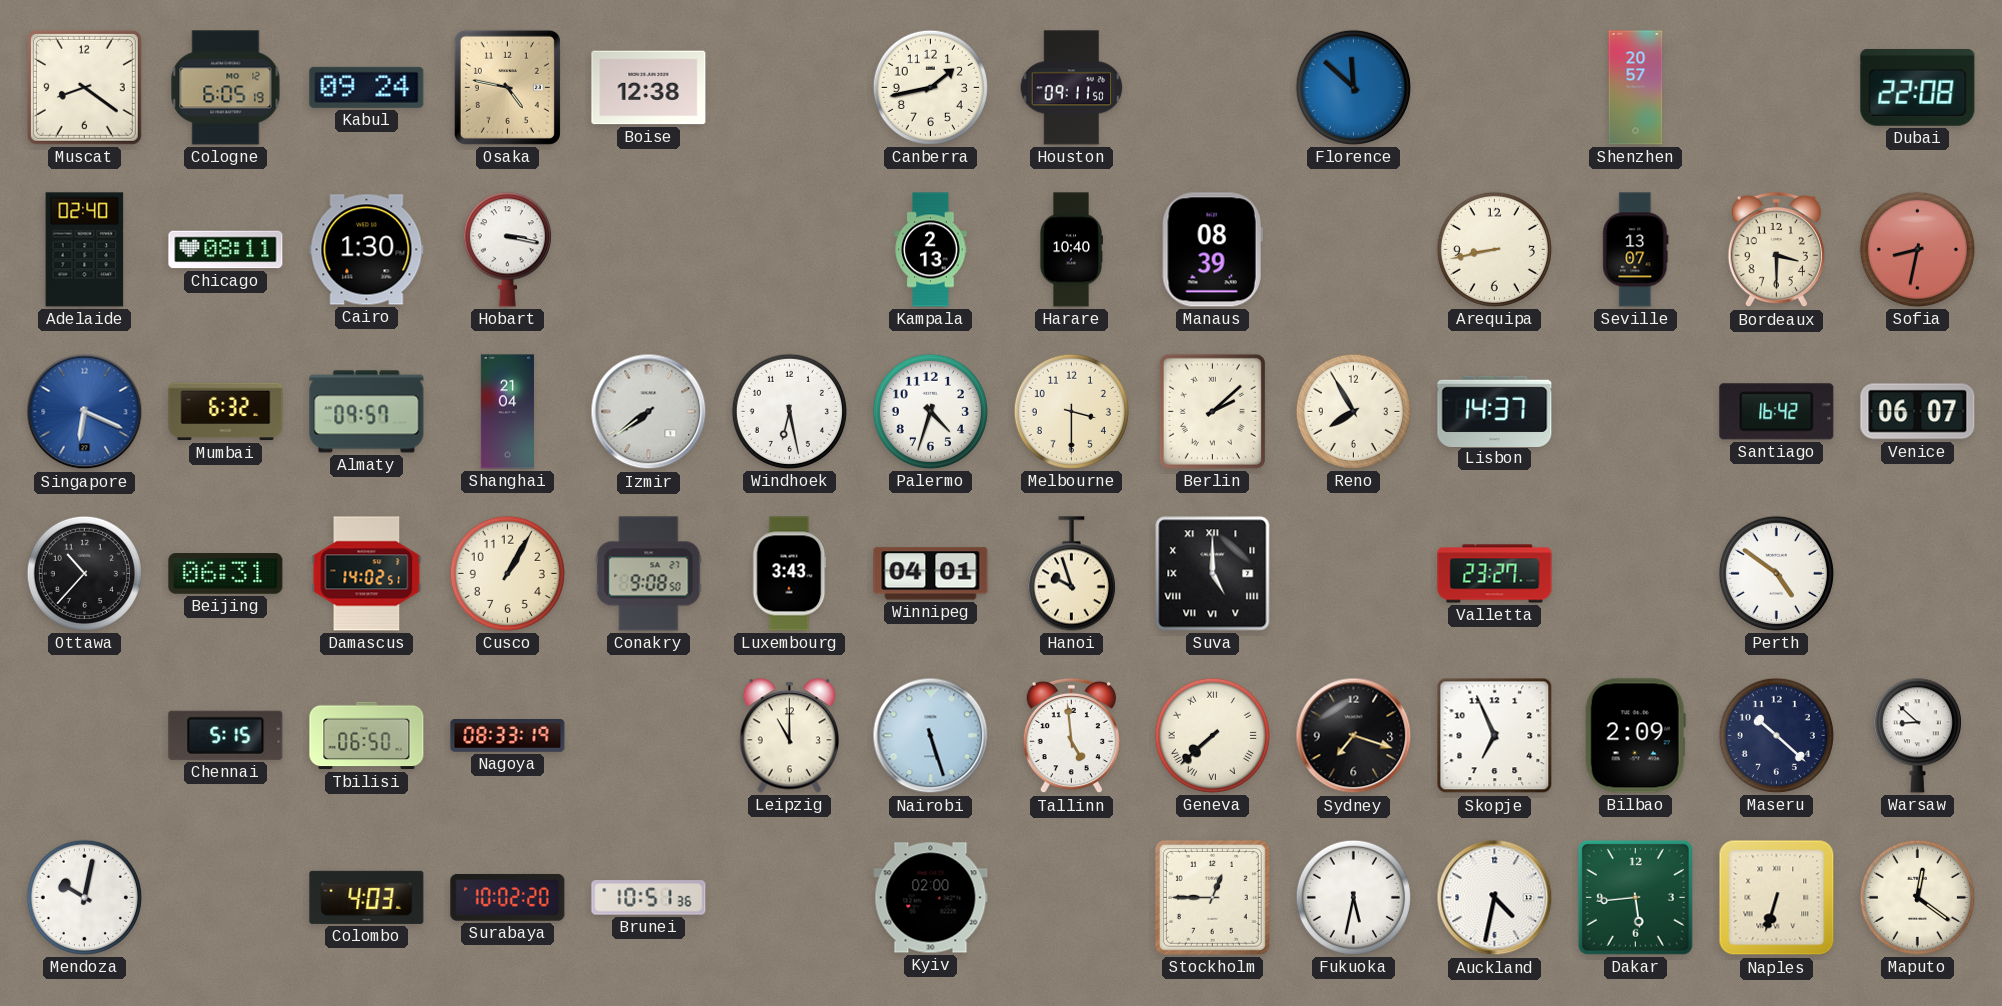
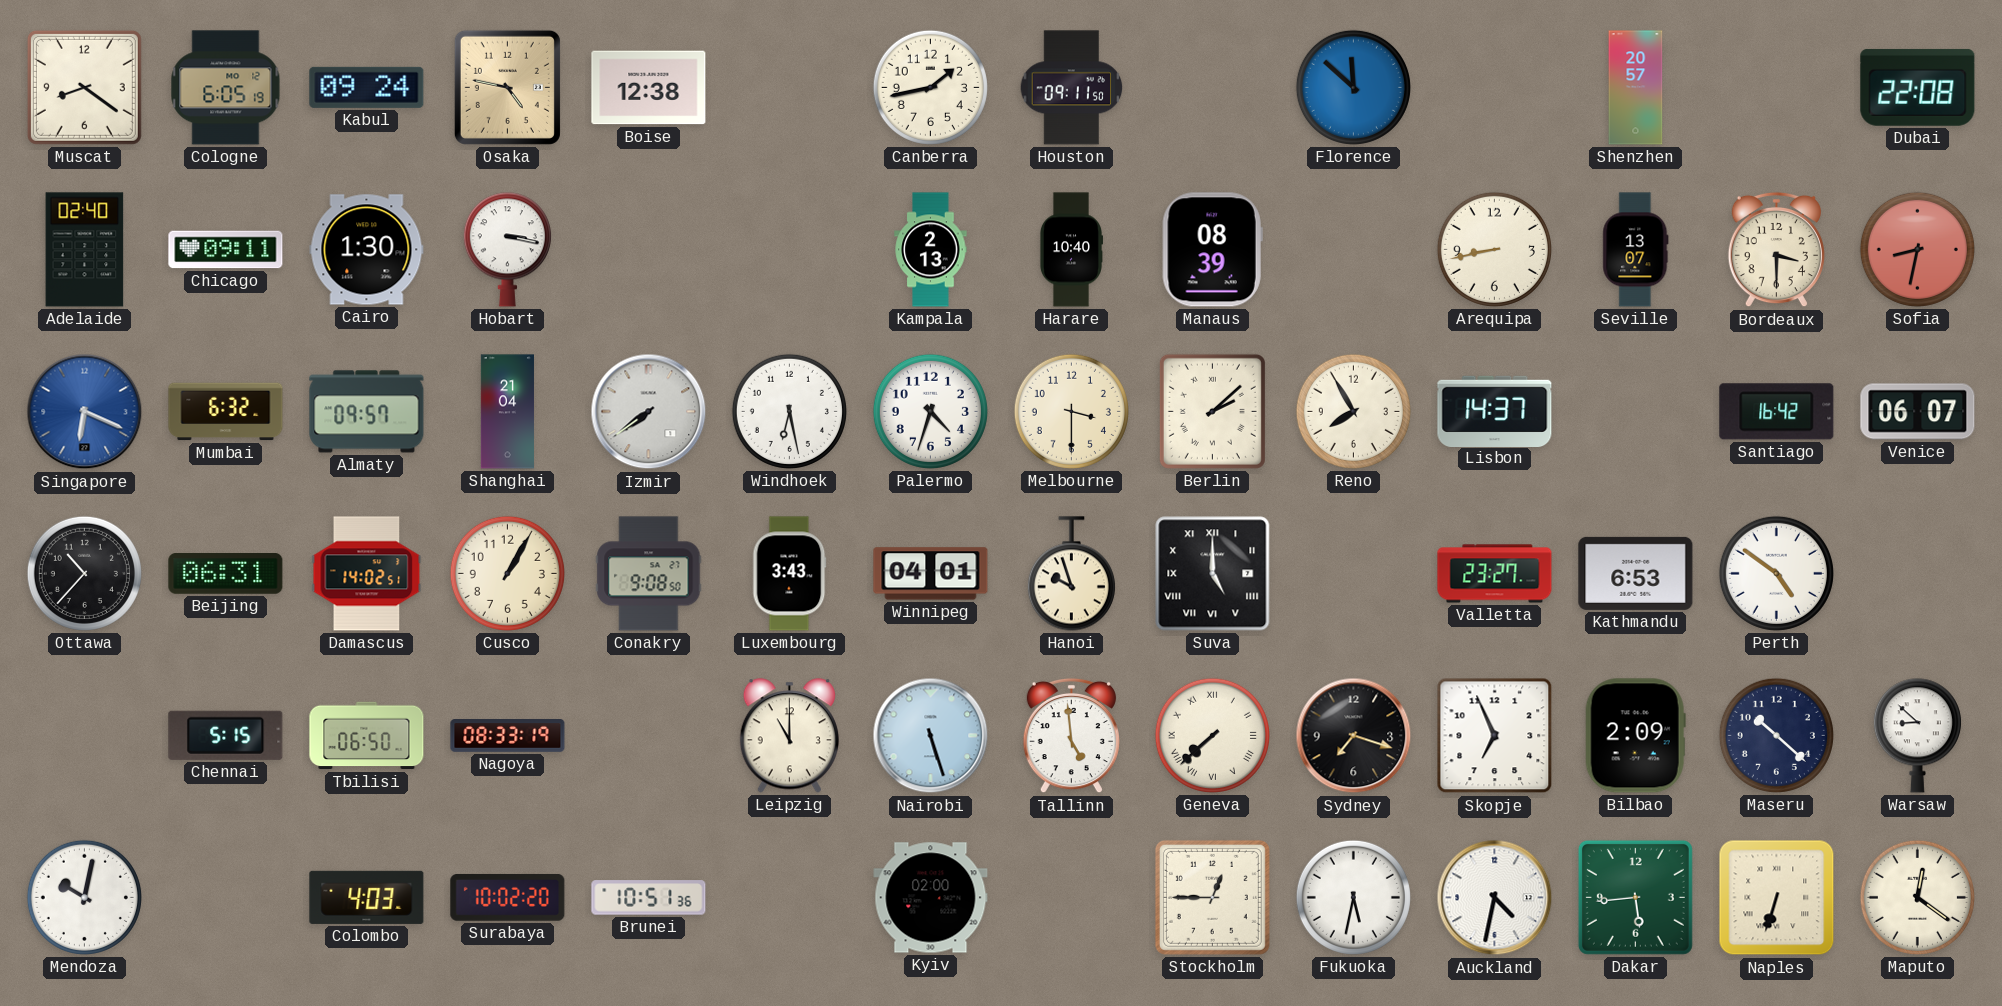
Chicago: 08:11 -> 09:11 (226, 250)
Kathmandu: none -> 6:53 (1636, 573)
